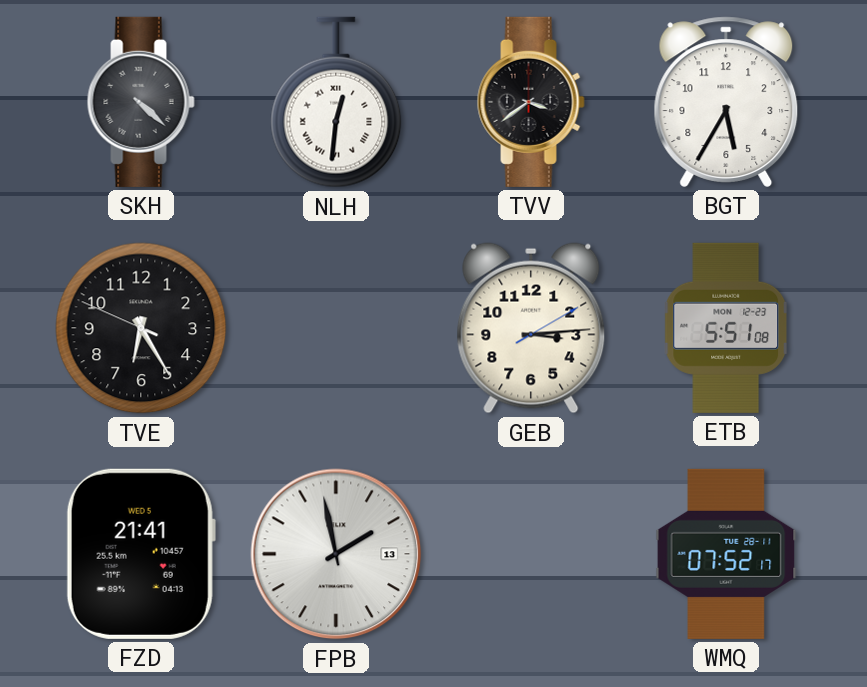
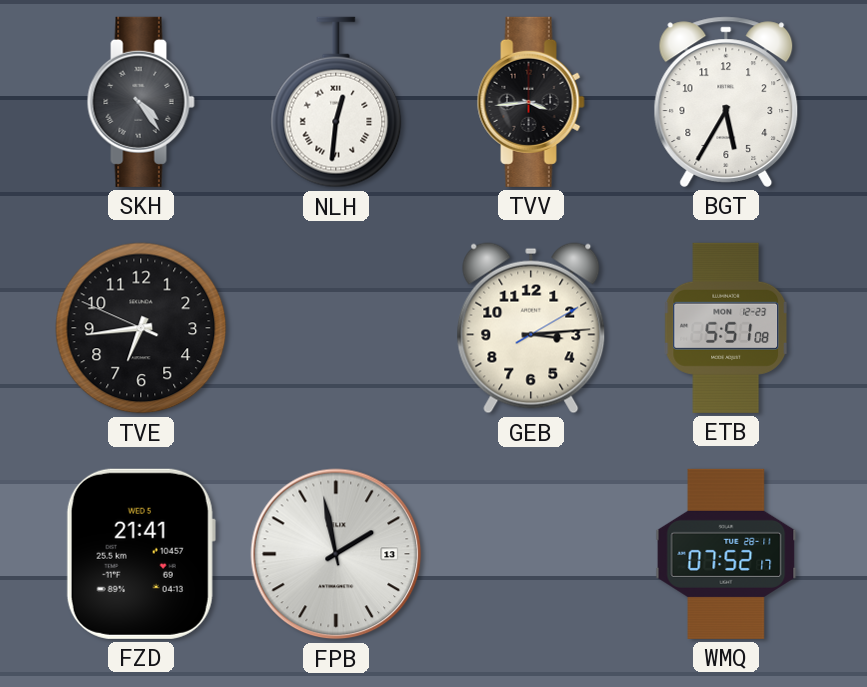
SKH: 4:22 -> 4:24 (141, 102)
TVV: 3:39 -> 3:44 (531, 102)
TVE: 6:24 -> 6:43 (141, 328)
